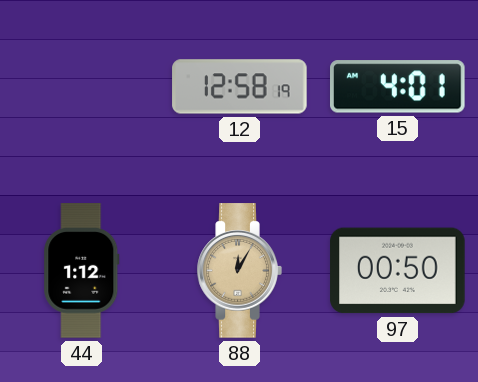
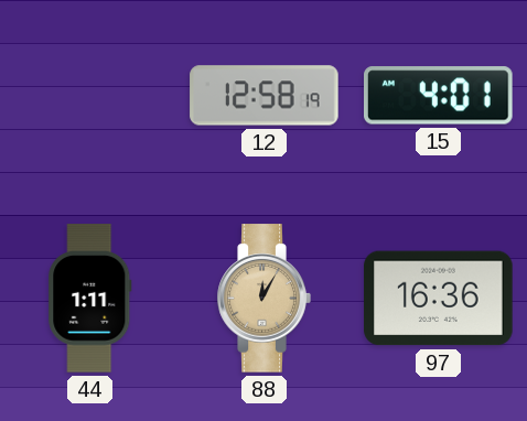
44: 1:12 -> 1:11 (90, 299)
97: 00:50 -> 16:36 (439, 299)
